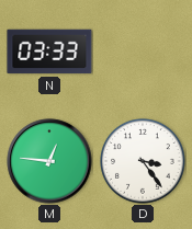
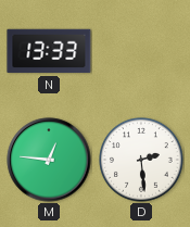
N: 03:33 -> 13:33 (49, 51)
D: 3:24 -> 2:29 (142, 161)
